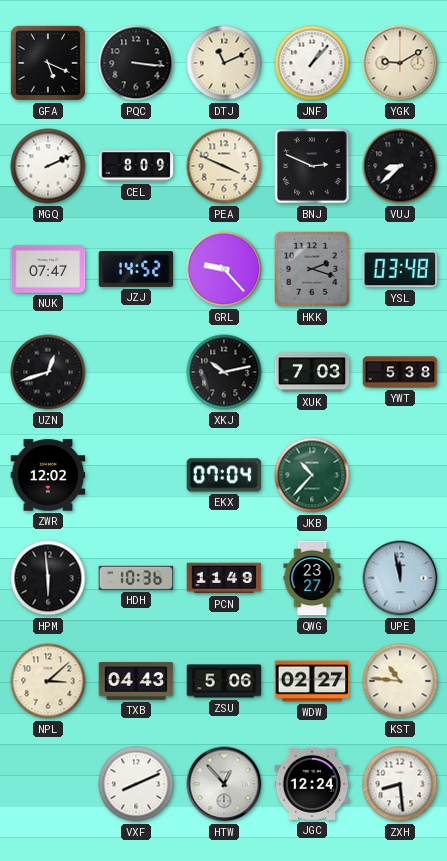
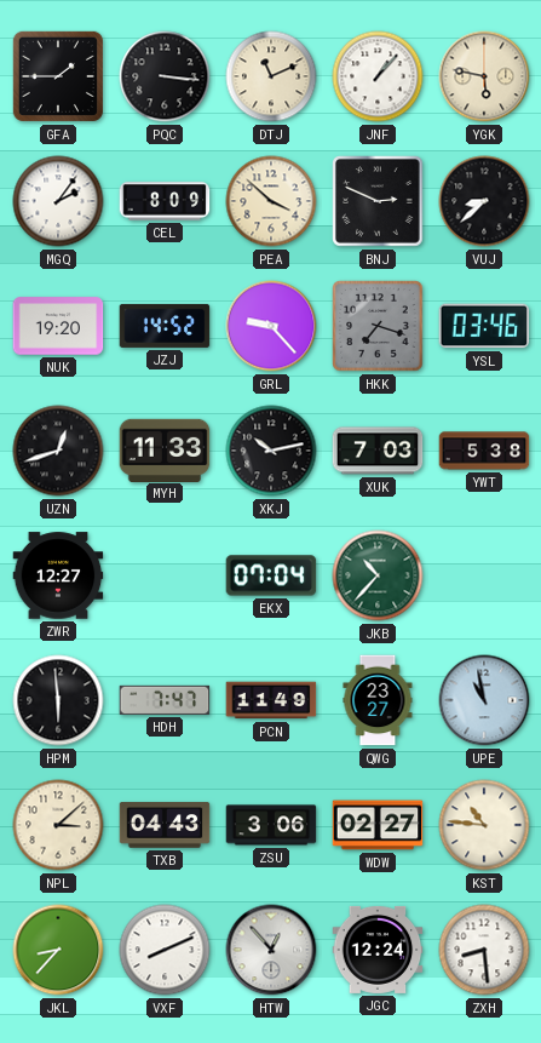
GFA: 5:19 -> 1:45 (58, 76)
YGK: 9:10 -> 5:47 (484, 76)
MGQ: 2:11 -> 2:06 (58, 201)
PEA: 3:49 -> 3:52 (271, 201)
NUK: 07:47 -> 19:20 (58, 326)
HKK: 2:18 -> 7:18 (378, 326)
YSL: 03:48 -> 03:46 (484, 326)
MYH: none -> 11:33 (165, 449)
ZWR: 12:02 -> 12:27 (58, 575)
HDH: 10:36 -> 7:47 (165, 700)
UPE: 11:58 -> 10:58 (484, 700)
ZSU: 5:06 -> 3:06 (271, 825)
JKL: none -> 8:37 (58, 950)
